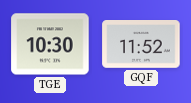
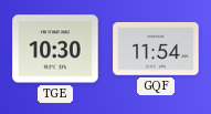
GQF: 11:52 -> 11:54 (156, 50)
